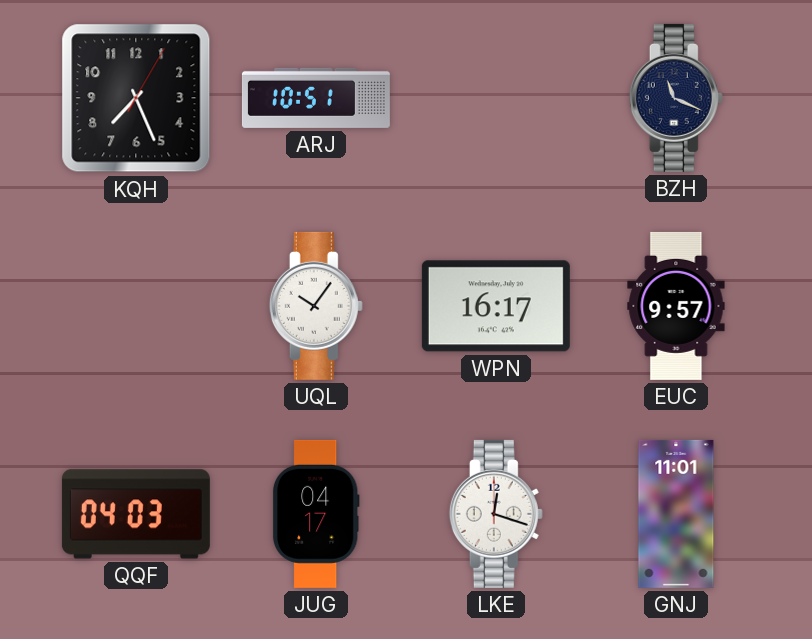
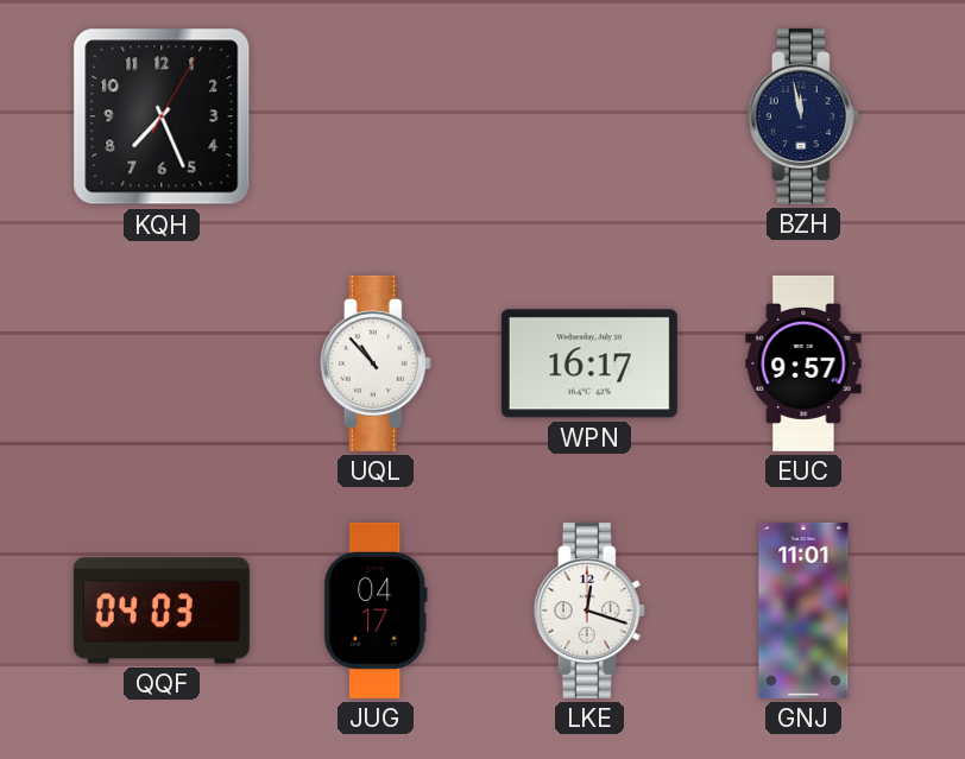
ARJ: 10:51 -> none (316, 98)
BZH: 11:19 -> 11:58 (803, 116)
UQL: 10:06 -> 10:53 (376, 363)
